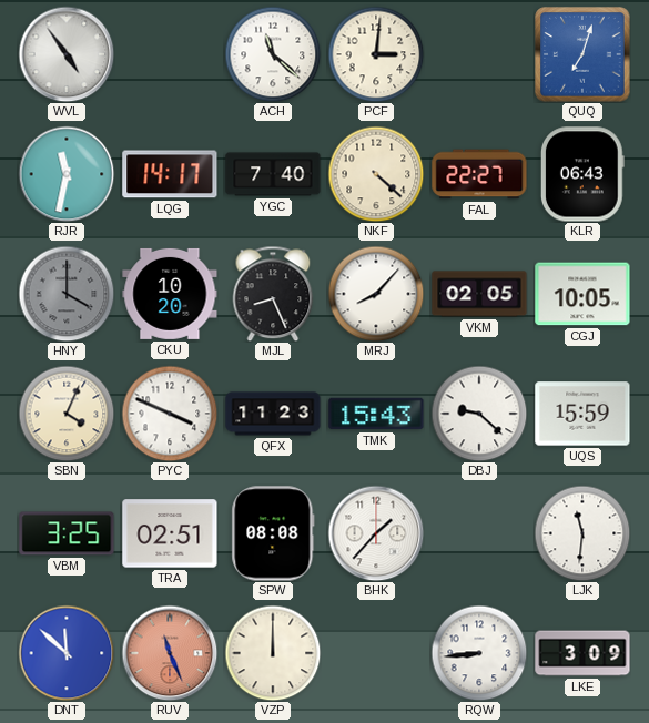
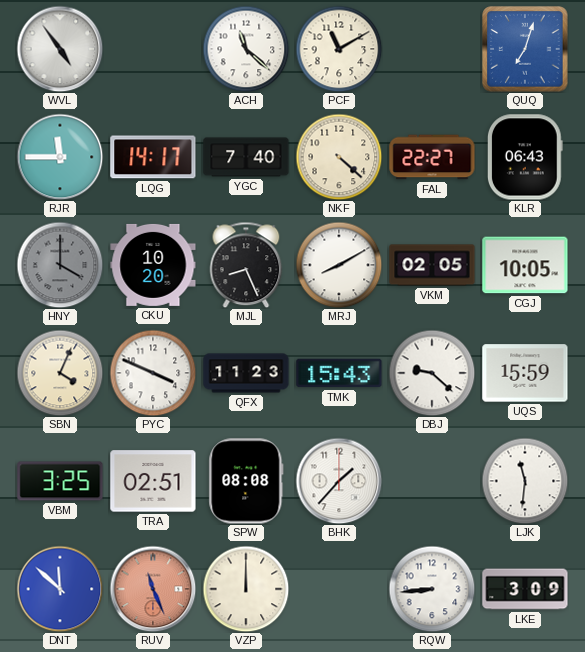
PCF: 3:01 -> 11:10 (339, 49)
RJR: 11:32 -> 11:45 (60, 157)
MRJ: 8:07 -> 8:10 (339, 265)
